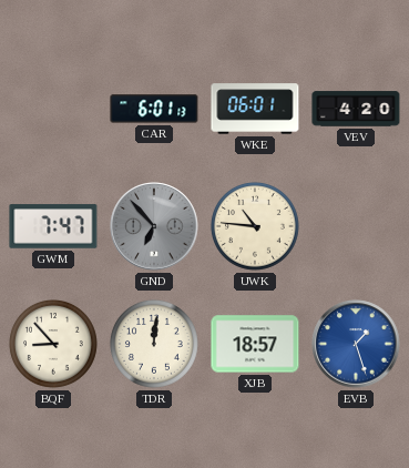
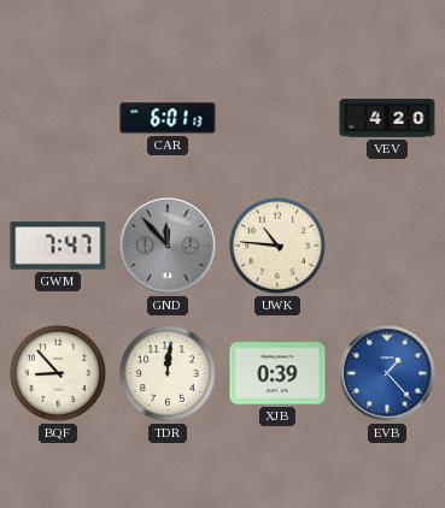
WKE: 06:01 -> none (255, 109)
GND: 6:53 -> 11:53 (168, 246)
XJB: 18:57 -> 0:39 (277, 373)
EVB: 1:27 -> 1:23 (387, 373)
